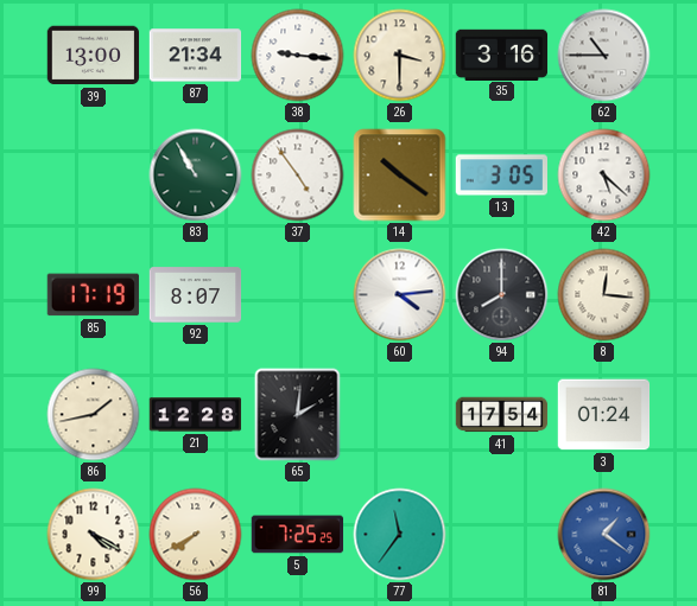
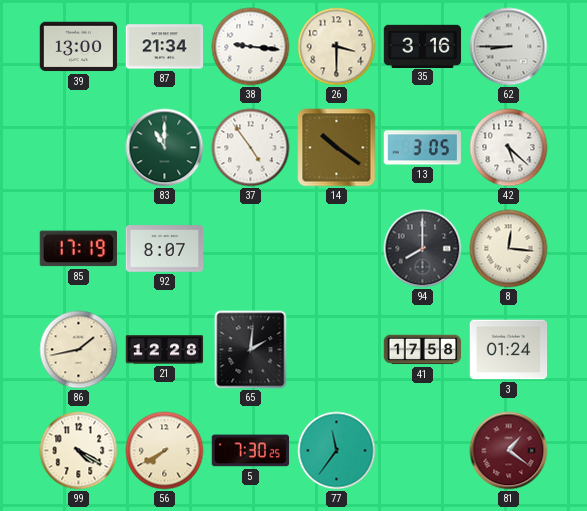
62: 10:45 -> 8:45 (509, 47)
83: 10:55 -> 11:00 (165, 148)
60: 4:14 -> none (400, 295)
41: 17:54 -> 17:58 (423, 350)
5: 7:25 -> 7:30 (251, 451)
81 dial: blue -> burgundy (509, 451)
